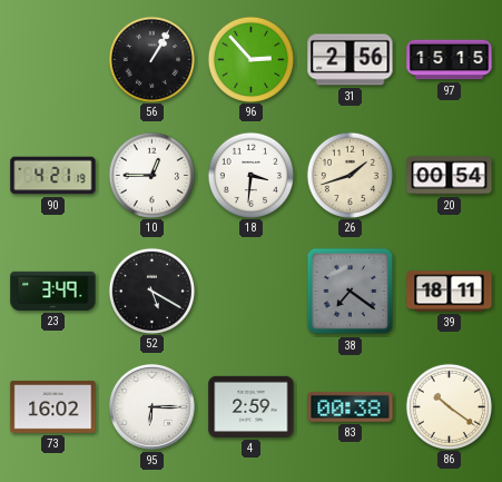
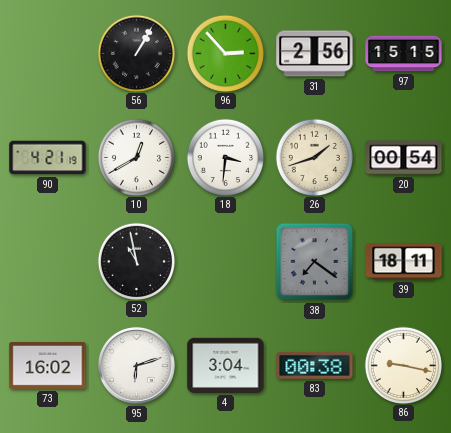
10: 12:45 -> 12:40 (136, 157)
23: 3:49 -> none (53, 291)
52: 5:20 -> 10:58 (136, 261)
95: 6:15 -> 6:12 (136, 365)
4: 2:59 -> 3:04 (226, 365)
86: 10:21 -> 9:17 (403, 365)
